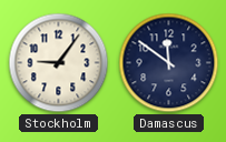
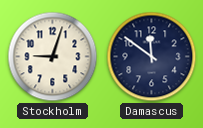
Stockholm: 9:06 -> 9:03 (53, 57)
